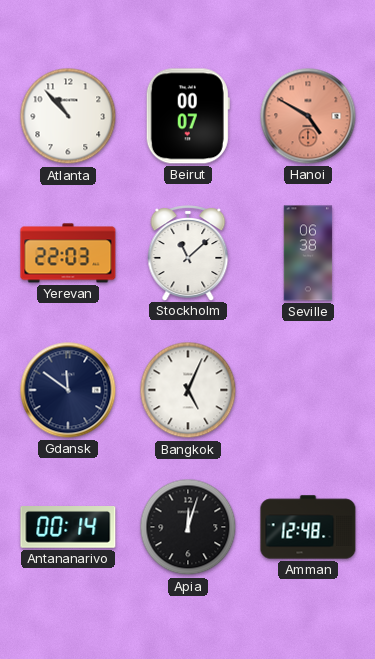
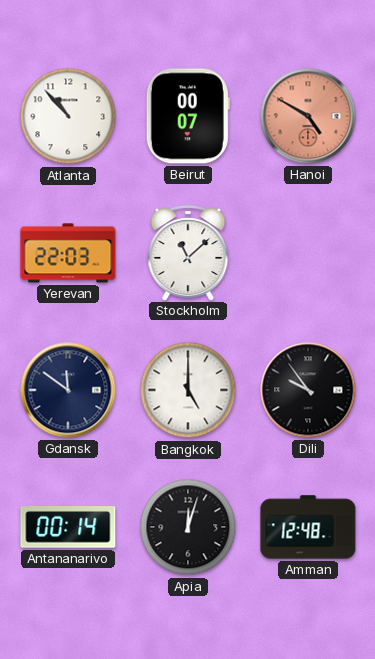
Seville: 06:38 -> none (308, 253)
Bangkok: 5:04 -> 5:00 (188, 390)
Dili: none -> 9:54 (308, 390)
